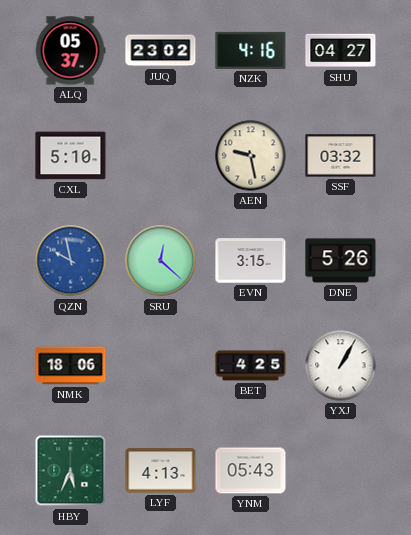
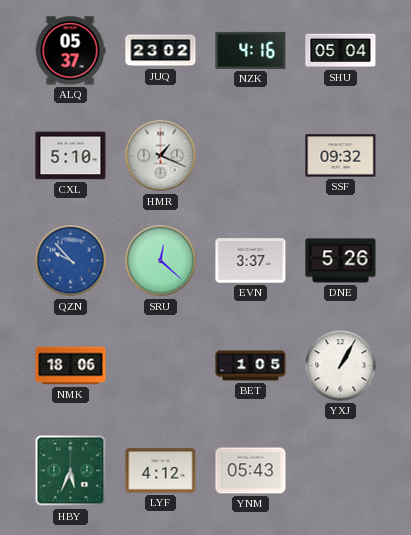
SHU: 04:27 -> 05:04 (341, 51)
HMR: none -> 1:19 (161, 156)
AEN: 9:28 -> none (251, 156)
SSF: 03:32 -> 09:32 (341, 156)
QZN: 9:58 -> 9:53 (71, 261)
EVN: 3:15 -> 3:37 (251, 261)
BET: 4:25 -> 1:05 (251, 366)
LYF: 4:13 -> 4:12 (161, 471)
